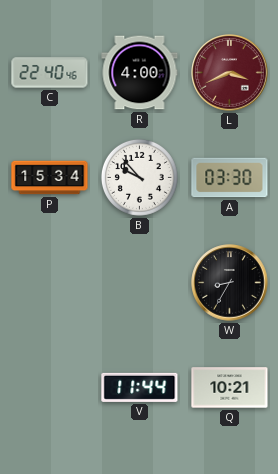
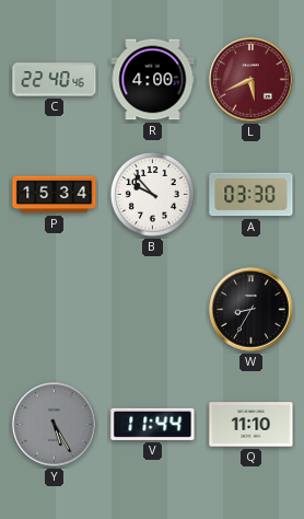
L: 3:41 -> 5:41 (252, 80)
Y: none -> 5:25 (55, 425)
Q: 10:21 -> 11:10 (252, 425)
